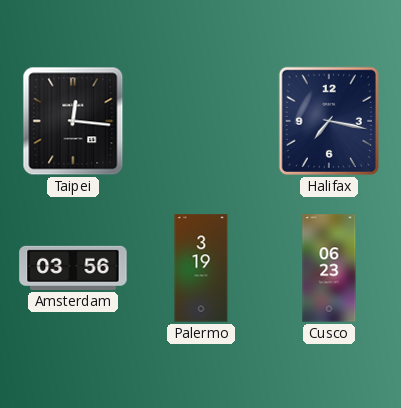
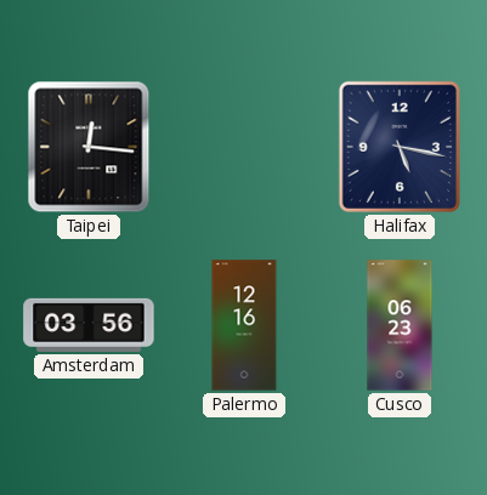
Halifax: 7:17 -> 5:17 (400, 147)
Palermo: 3:19 -> 12:16 (244, 325)
